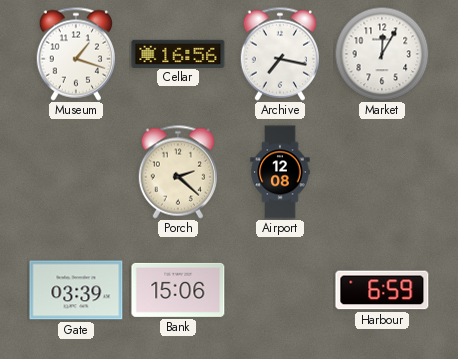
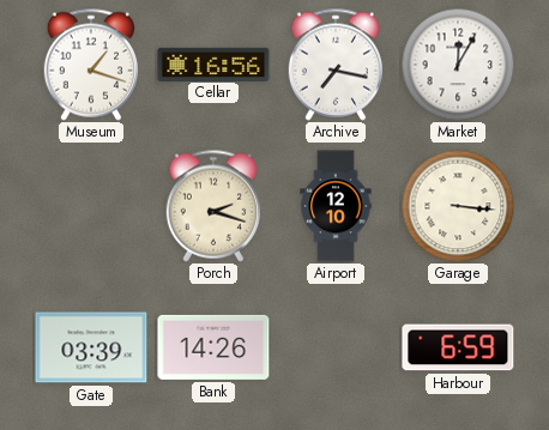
Porch: 2:22 -> 2:18 (212, 206)
Airport: 12:08 -> 12:10 (336, 206)
Garage: none -> 3:16 (458, 206)
Bank: 15:06 -> 14:26 (213, 347)
